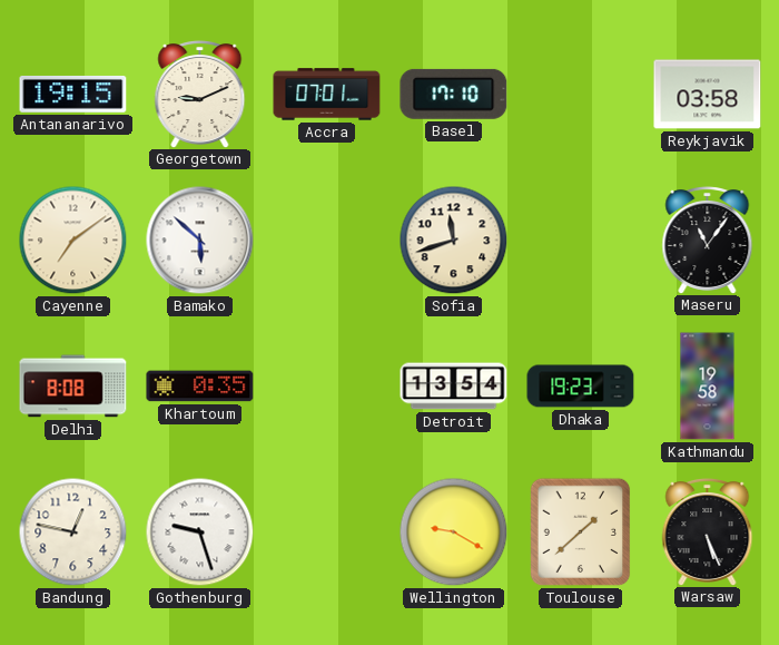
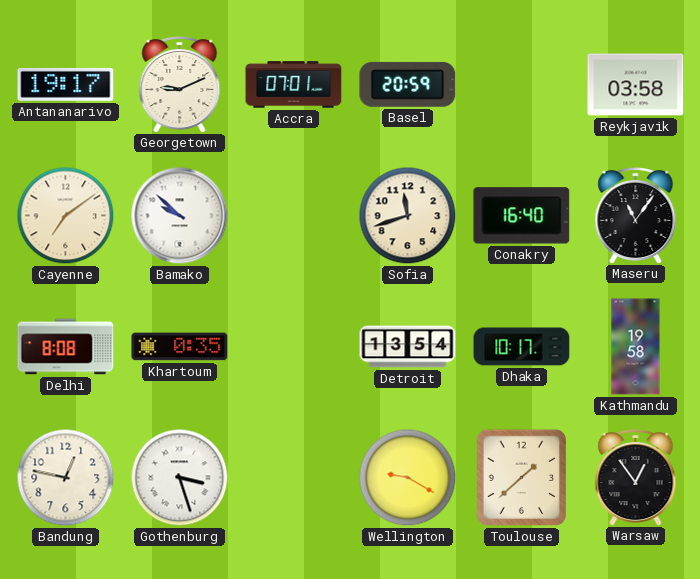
Antananarivo: 19:15 -> 19:17 (66, 84)
Basel: 17:10 -> 20:59 (408, 84)
Bamako: 5:52 -> 9:52 (180, 216)
Conakry: none -> 16:40 (522, 216)
Dhaka: 19:23 -> 10:17 (522, 347)
Gothenburg: 9:27 -> 3:27 (180, 478)
Warsaw: 5:26 -> 12:54 (636, 478)
